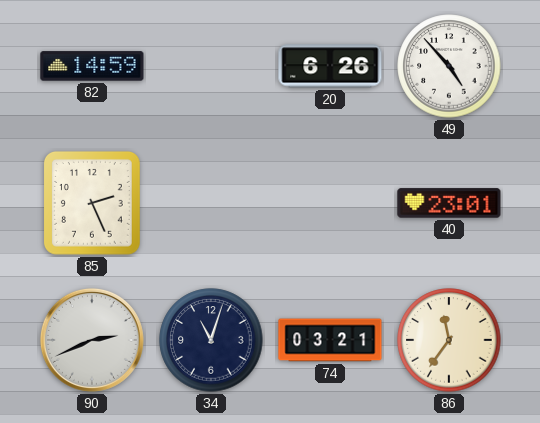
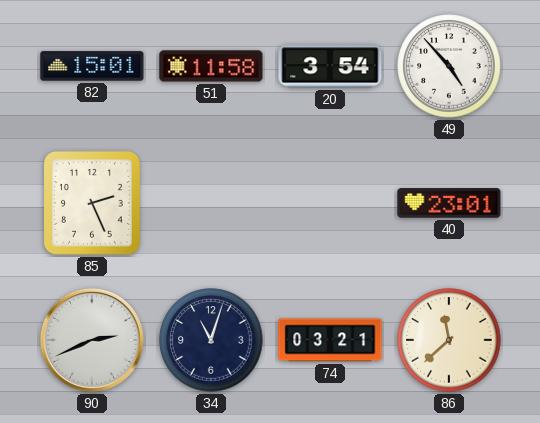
82: 14:59 -> 15:01 (92, 66)
51: none -> 11:58 (211, 66)
20: 6:26 -> 3:54 (330, 66)
86: 11:36 -> 11:38 (449, 340)
